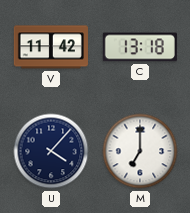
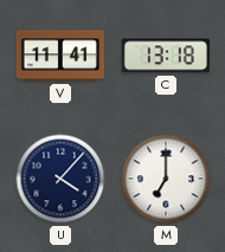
V: 11:42 -> 11:41 (60, 56)
